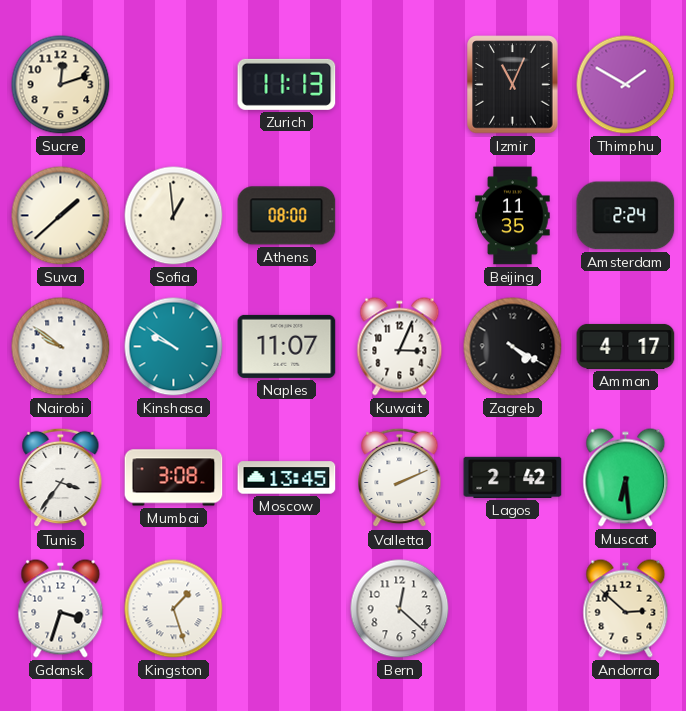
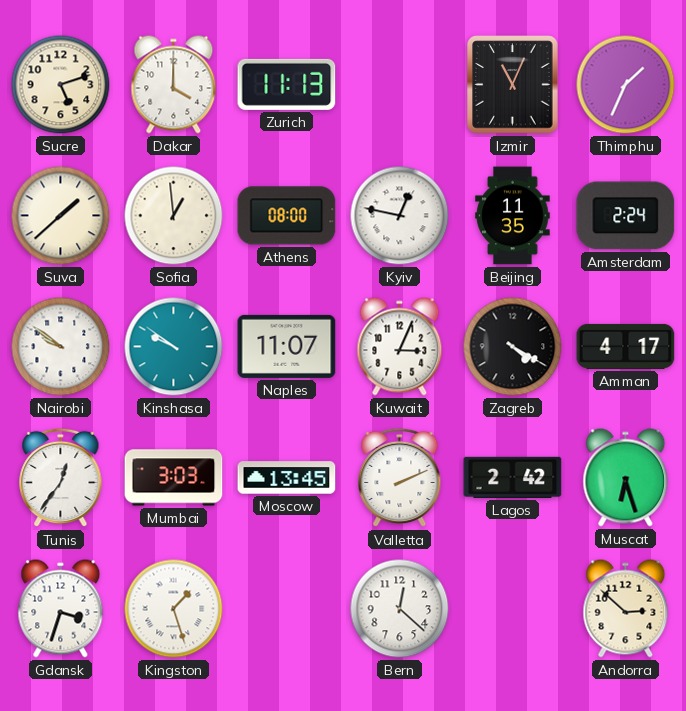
Sucre: 12:12 -> 5:12 (61, 85)
Dakar: none -> 4:00 (174, 85)
Thimphu: 1:50 -> 1:34 (626, 85)
Kyiv: none -> 12:47 (400, 216)
Tunis: 3:36 -> 12:36 (61, 478)
Mumbai: 3:08 -> 3:03 (174, 478)
Muscat: 6:29 -> 6:27 (626, 478)
